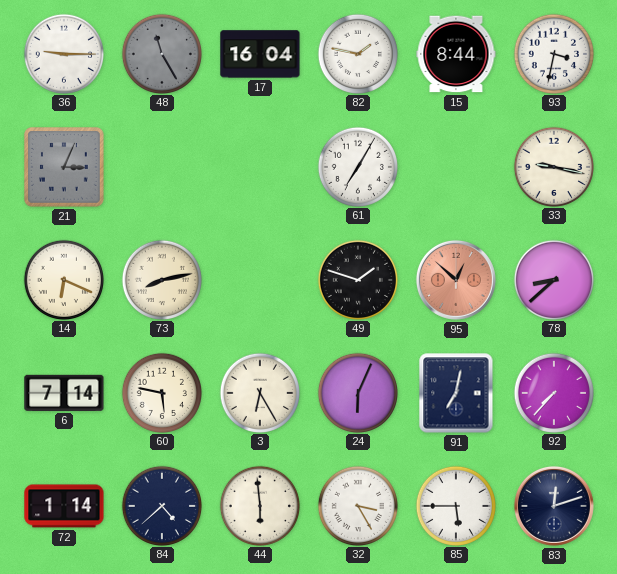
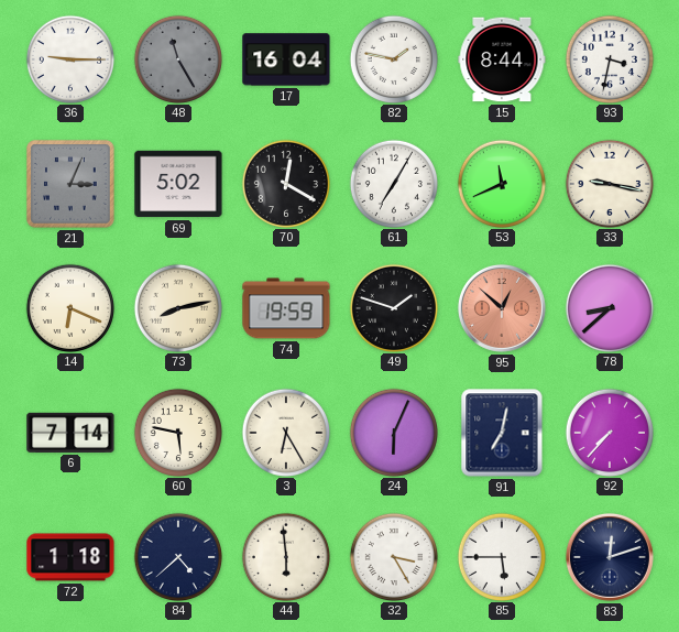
69: none -> 5:02 (178, 184)
70: none -> 12:20 (285, 183)
53: none -> 11:41 (501, 183)
74: none -> 19:59 (286, 308)
72: 1:14 -> 1:18 (70, 557)
